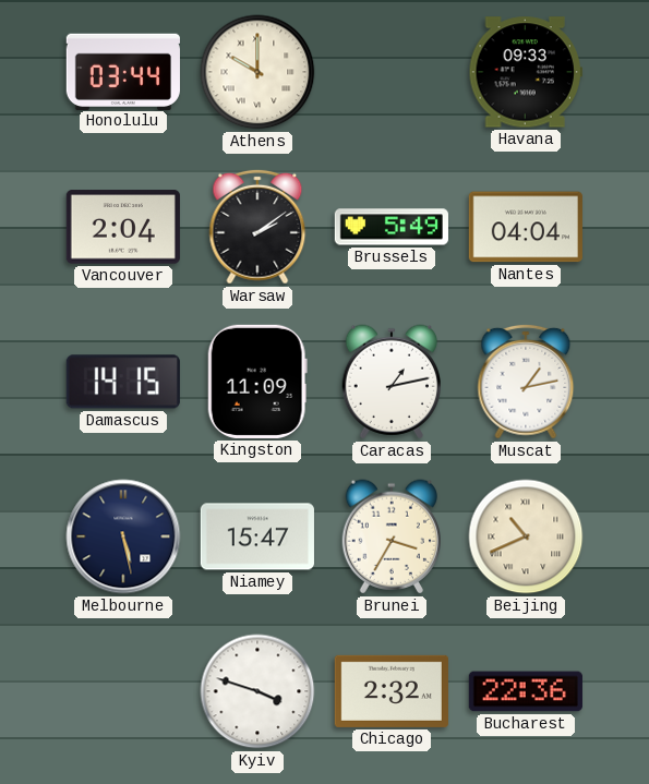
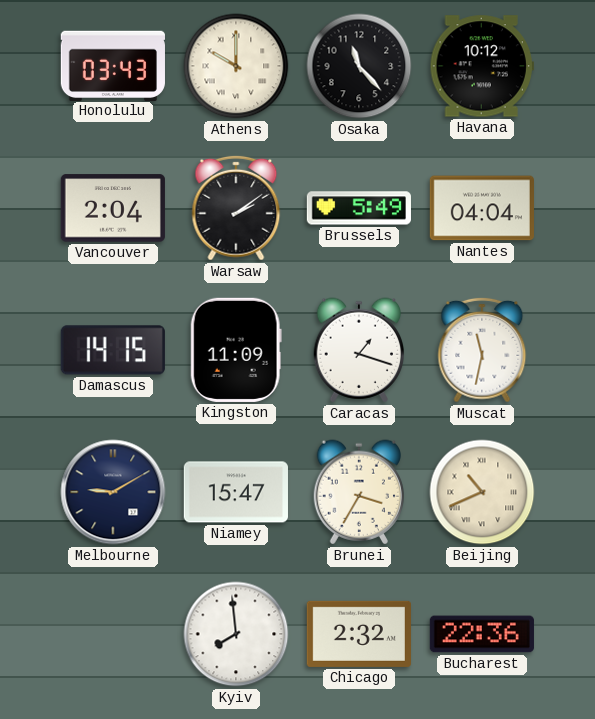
Honolulu: 03:44 -> 03:43 (113, 65)
Osaka: none -> 11:23 (359, 66)
Havana: 09:33 -> 10:12 (482, 66)
Caracas: 1:13 -> 1:18 (358, 350)
Muscat: 1:13 -> 11:32 (482, 350)
Melbourne: 5:28 -> 9:10 (113, 492)
Kyiv: 3:48 -> 7:59 (236, 634)
